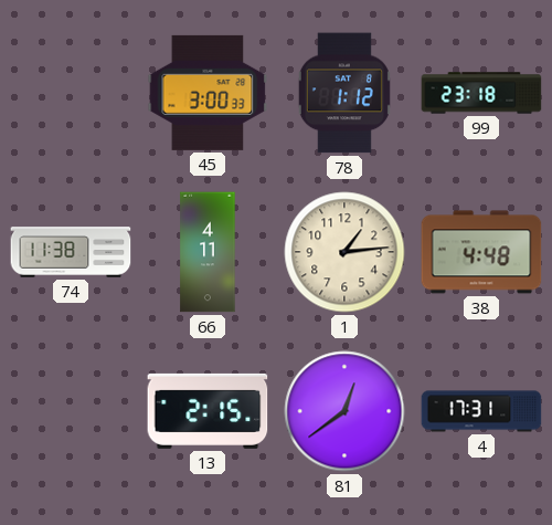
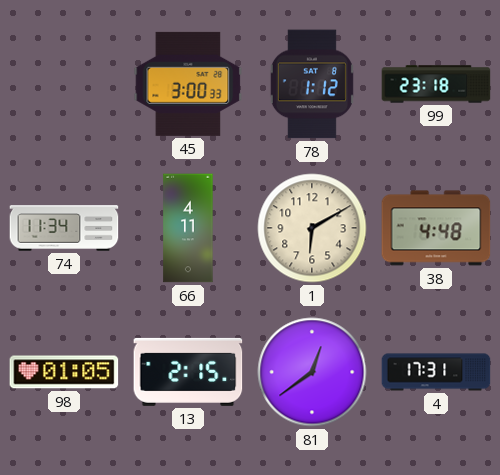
74: 11:38 -> 11:34 (64, 228)
1: 1:14 -> 6:10 (312, 228)
98: none -> 01:05 (64, 372)
